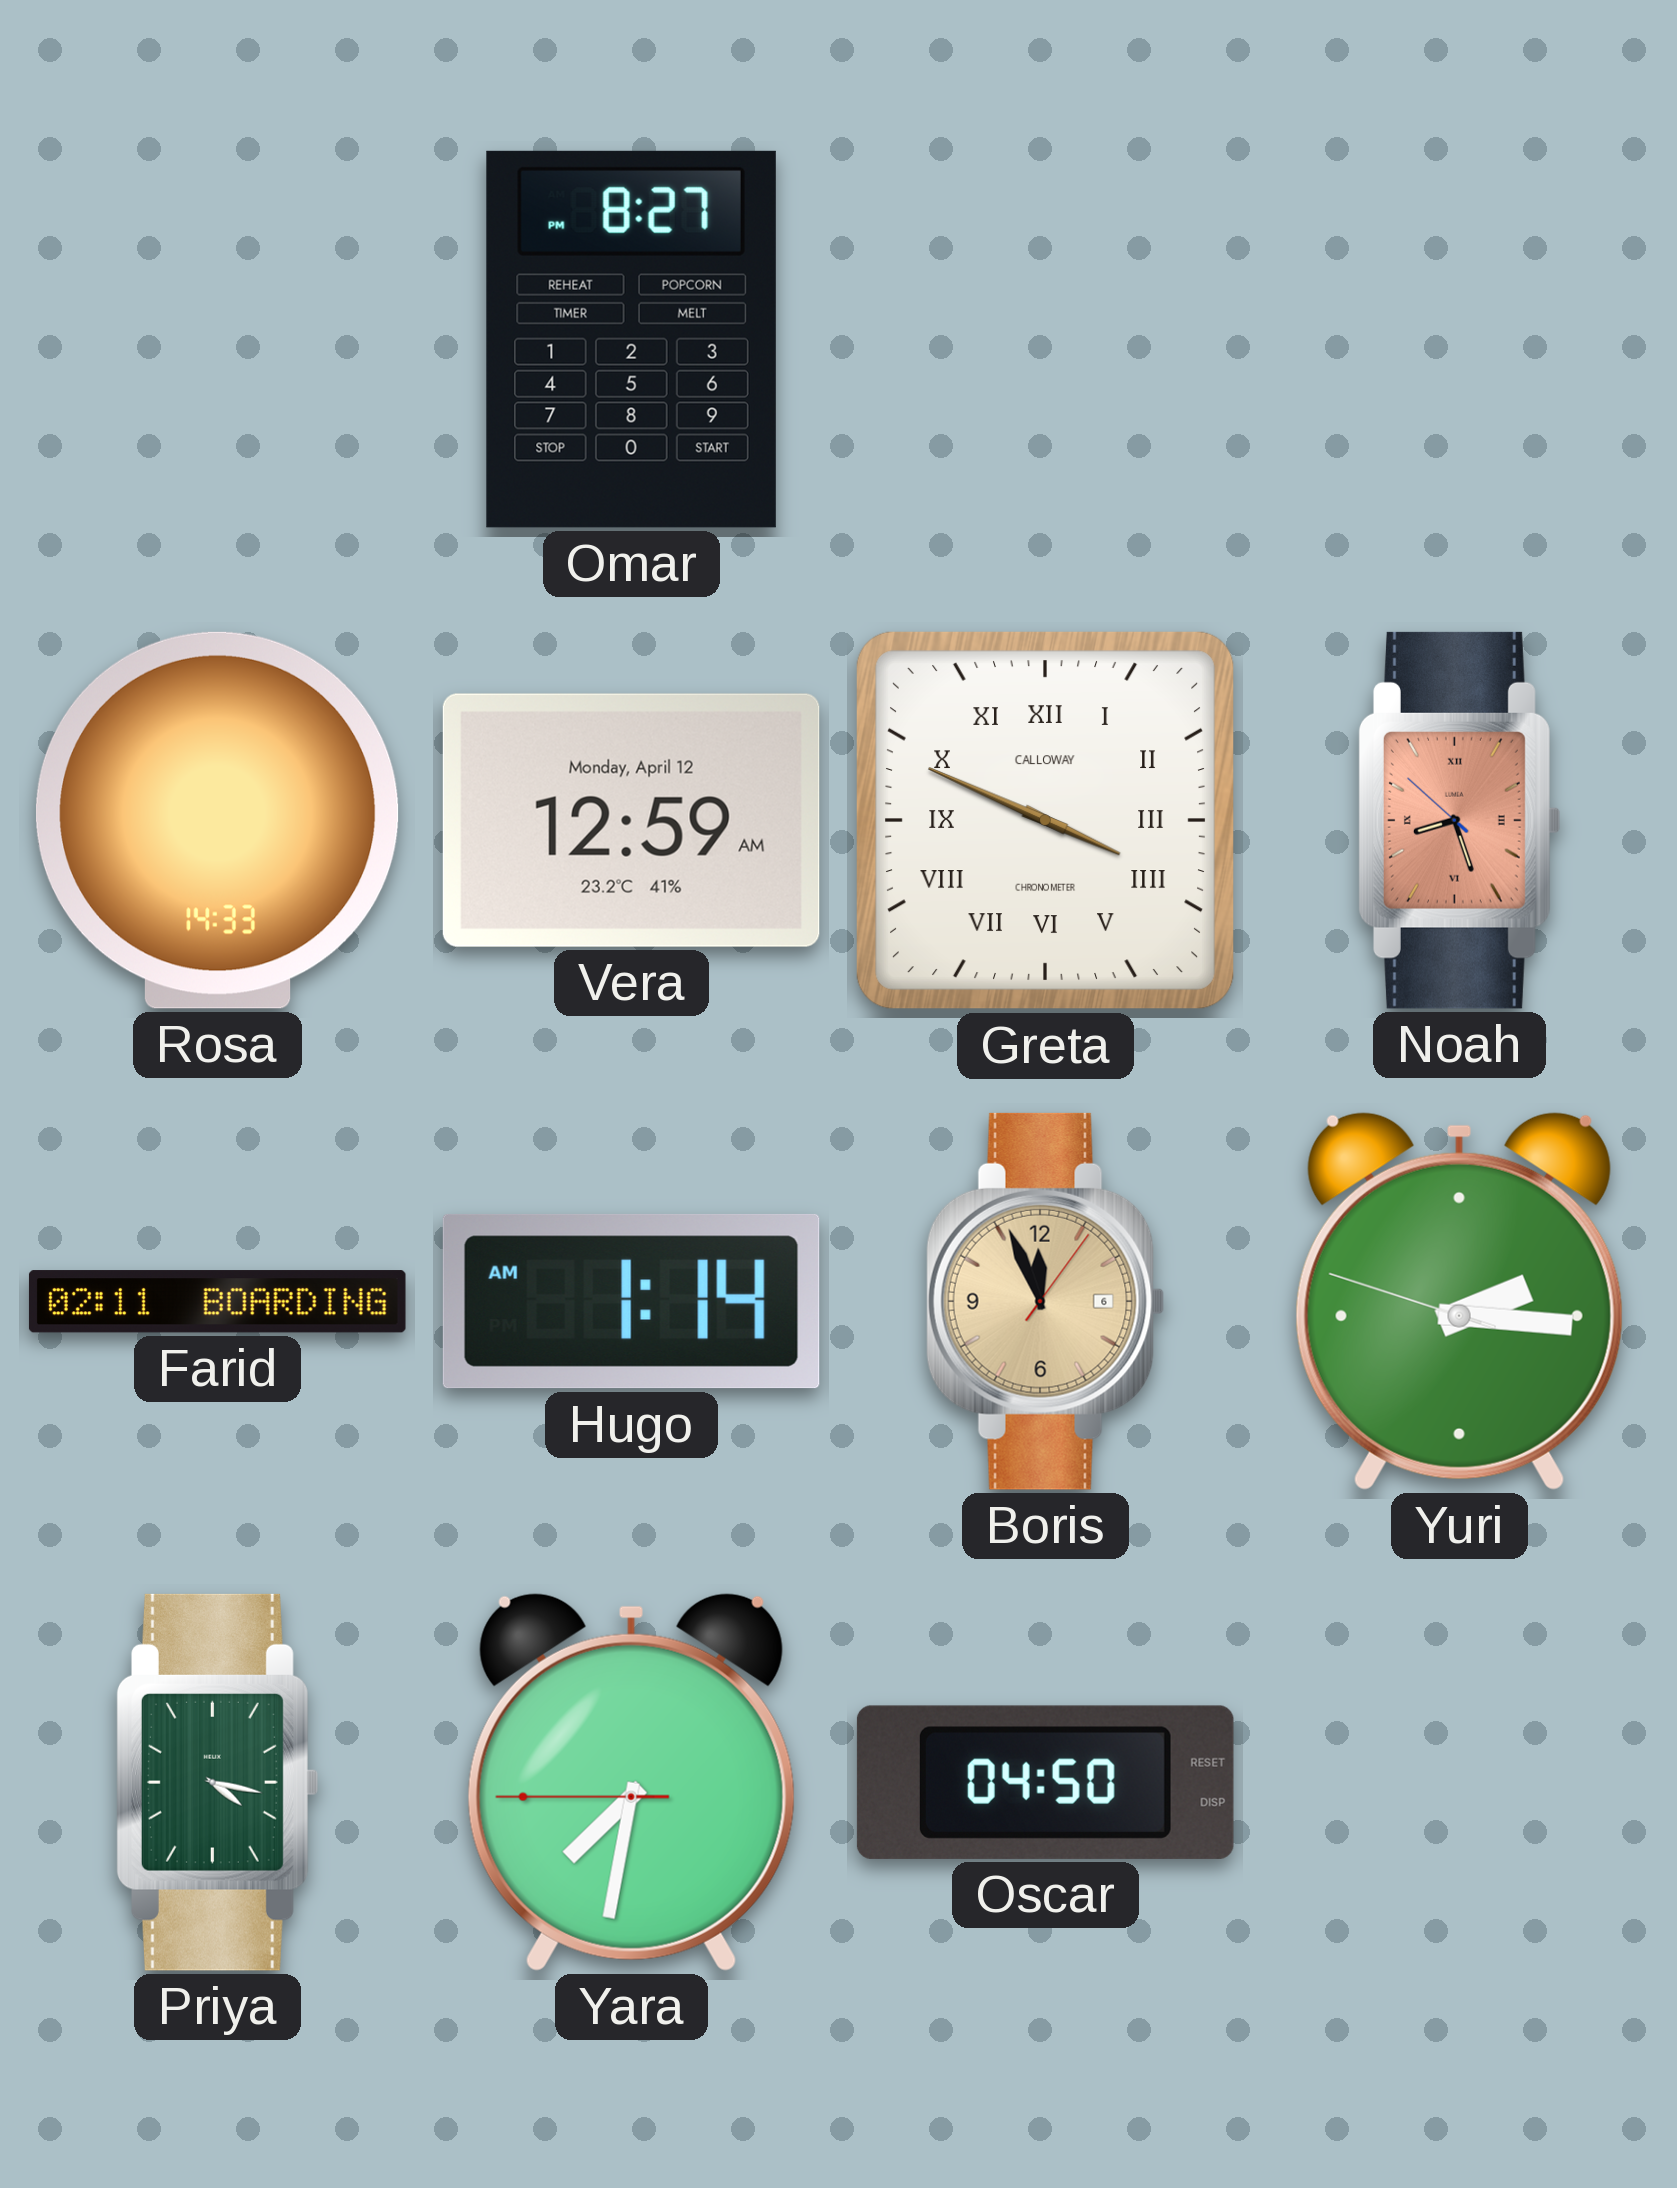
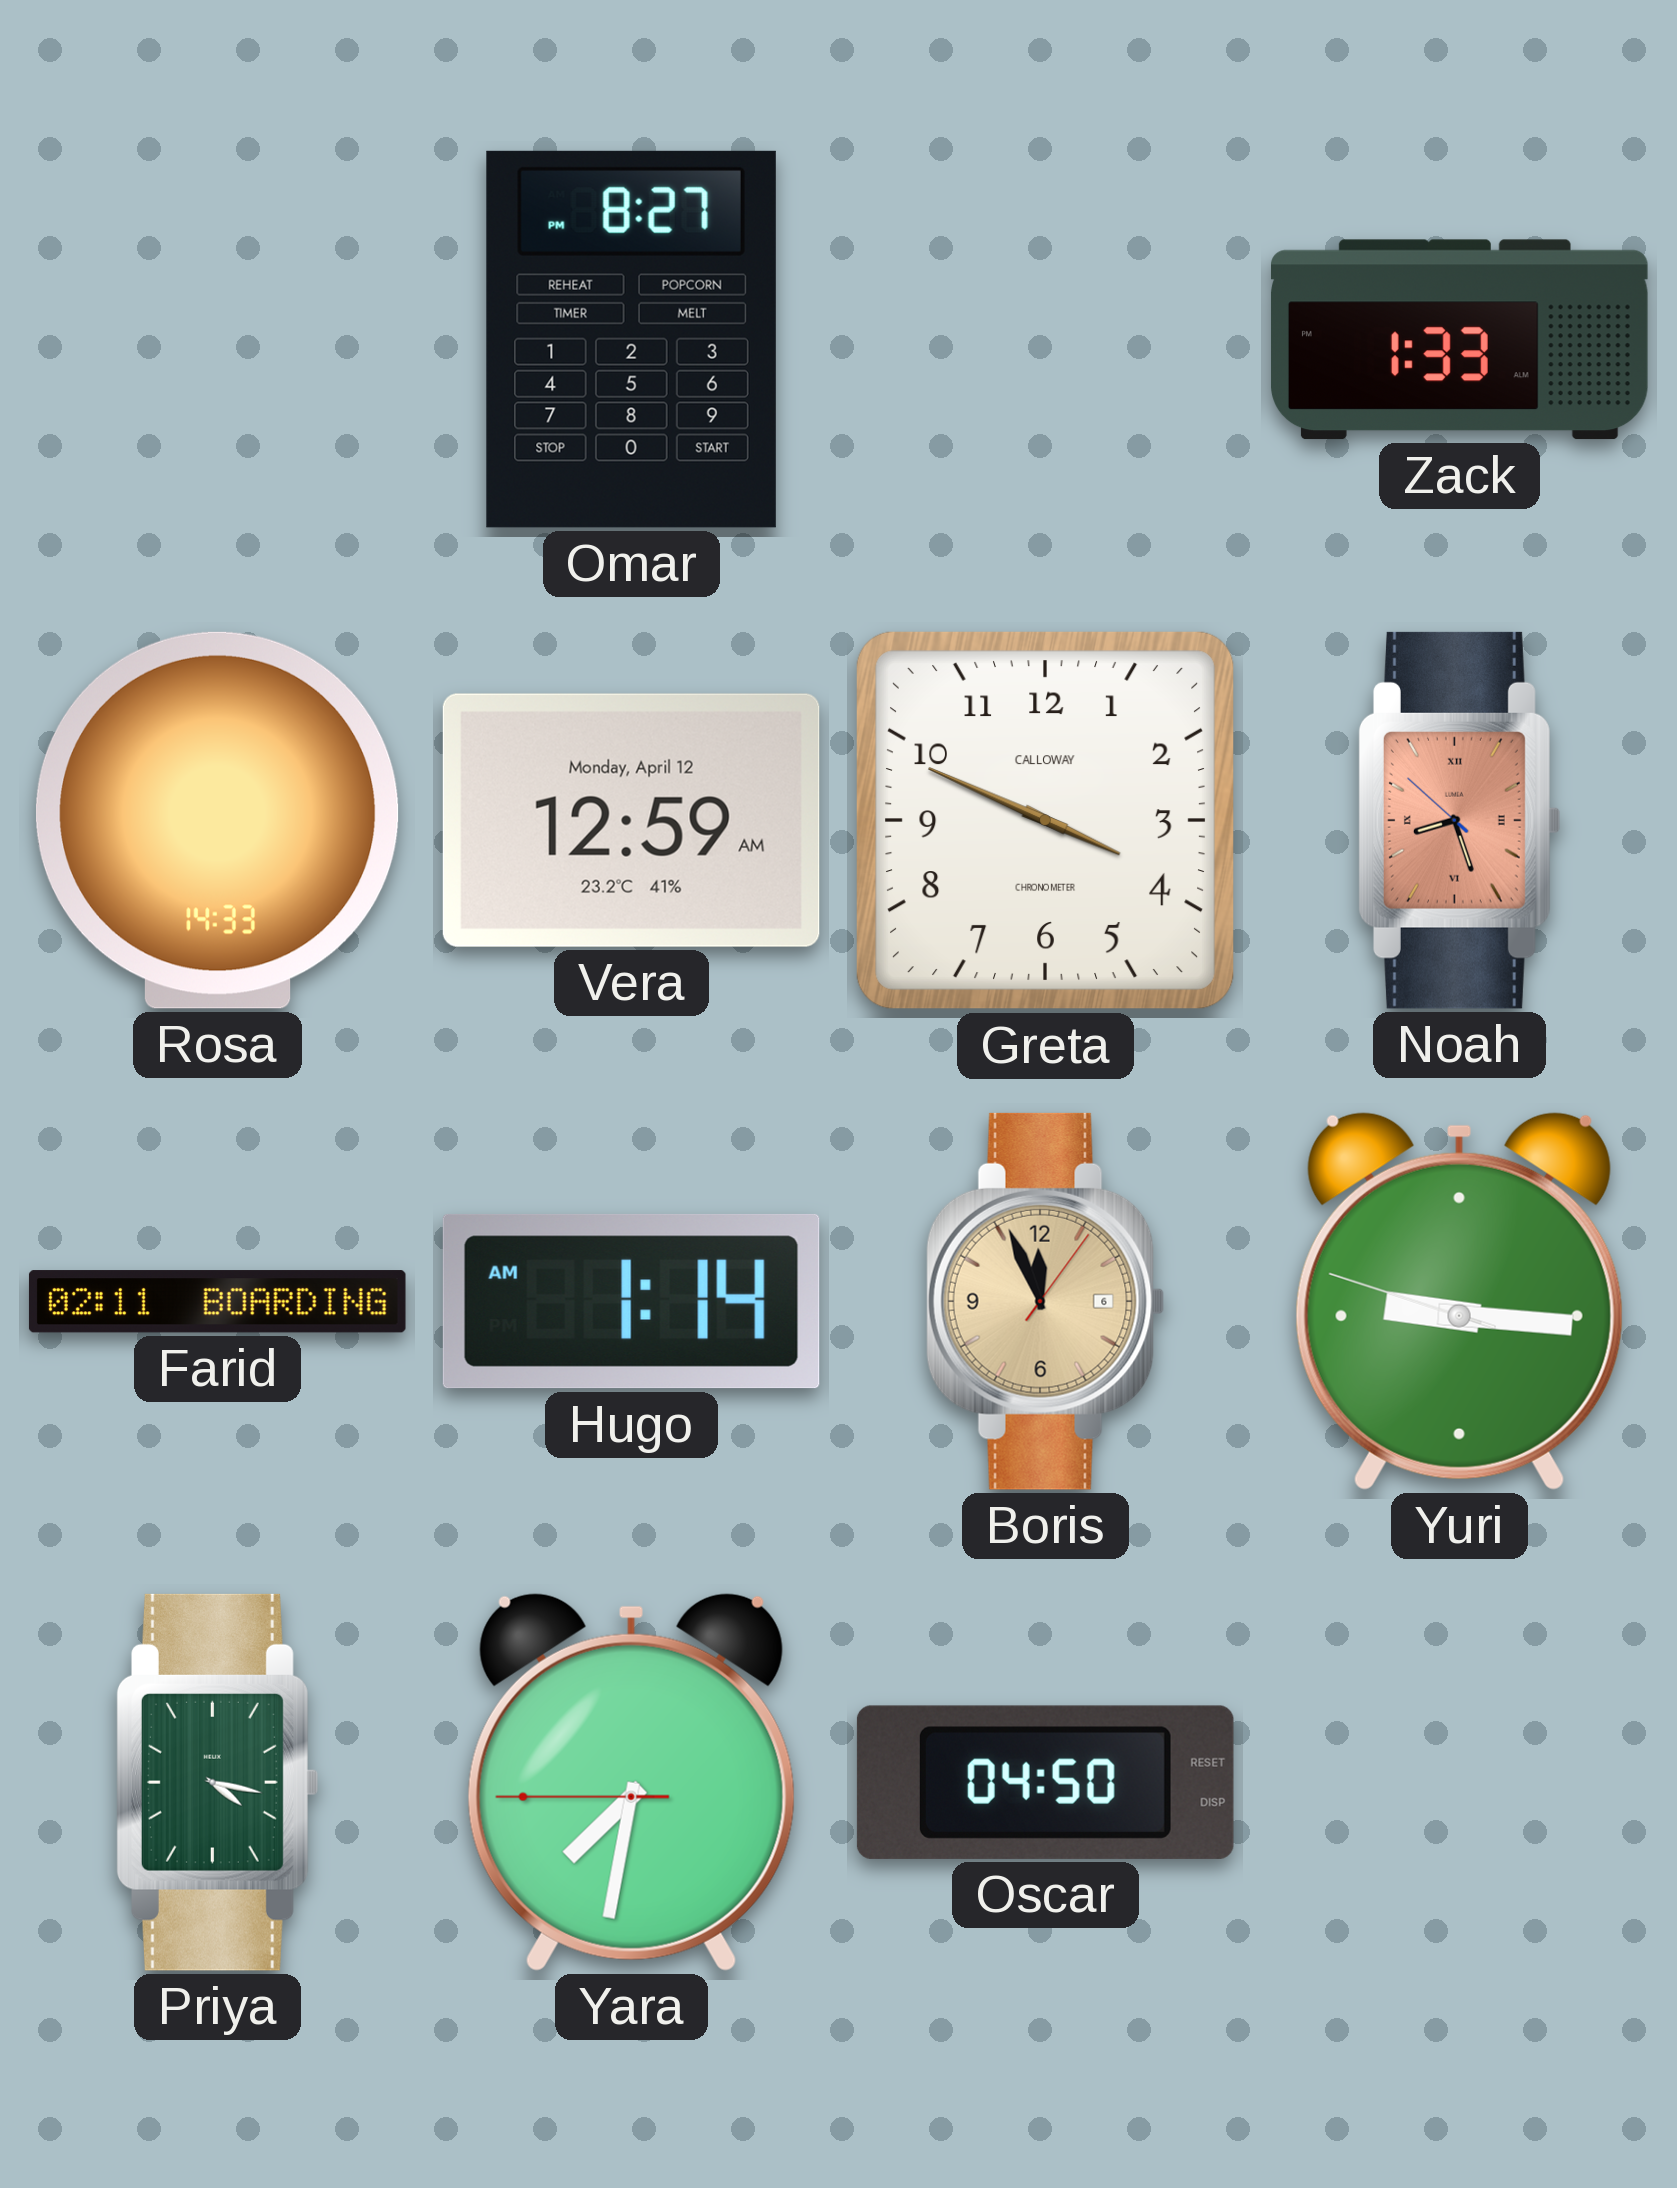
Zack: none -> 1:33 (1459, 340)
Greta numerals: Roman -> Arabic (1045, 820)
Yuri: 2:15 -> 9:15 (1459, 1301)
